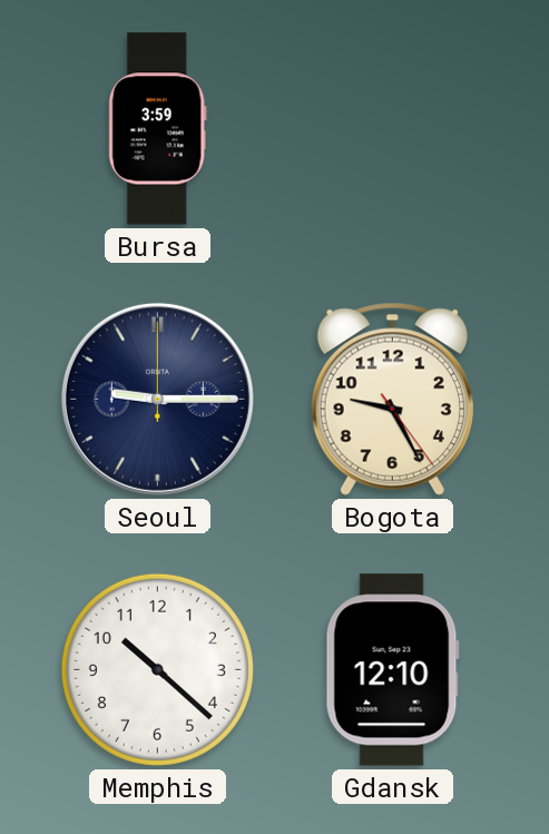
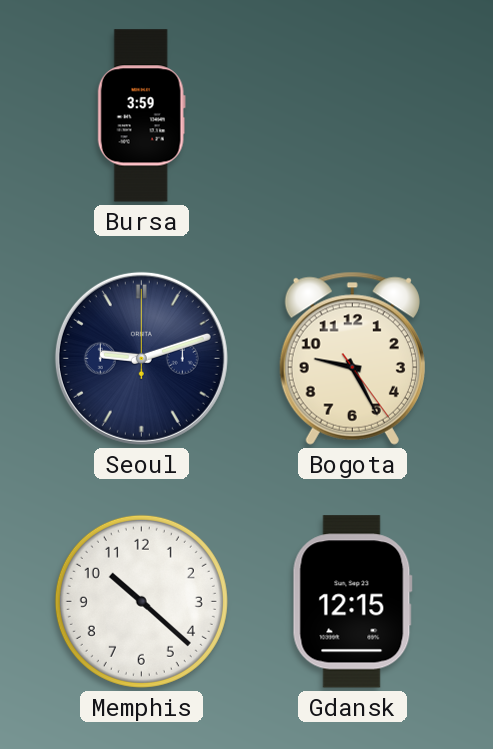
Seoul: 9:15 -> 9:12 (141, 358)
Gdansk: 12:10 -> 12:15 (352, 602)
